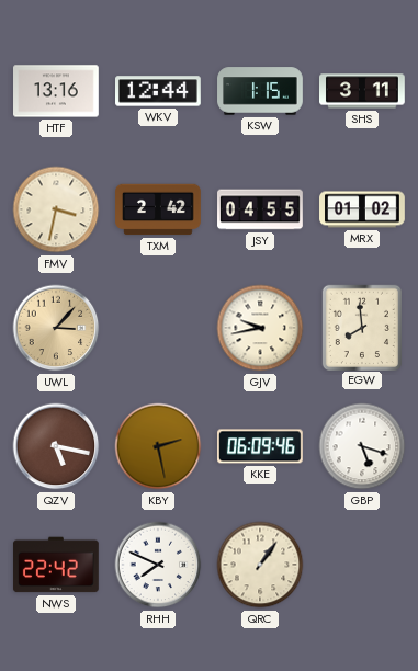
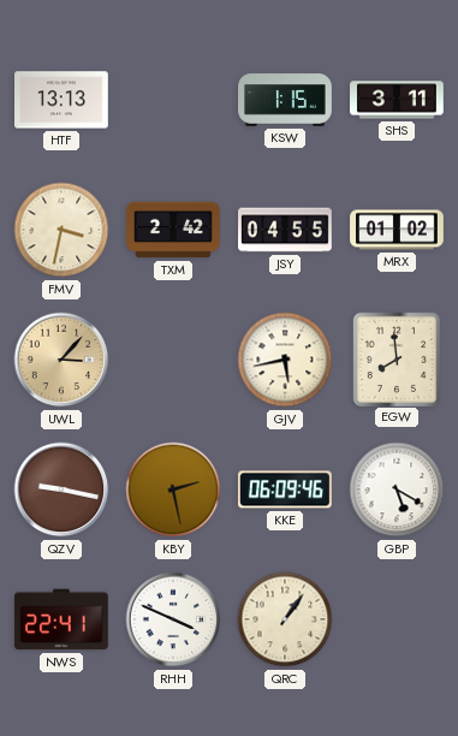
HTF: 13:16 -> 13:13 (63, 100)
WKV: 12:44 -> none (159, 91)
GJV: 9:43 -> 5:43 (285, 360)
QZV: 5:17 -> 9:17 (61, 489)
GBP: 5:18 -> 5:20 (397, 489)
NWS: 22:42 -> 22:41 (61, 619)
RHH: 7:49 -> 3:49 (173, 619)
